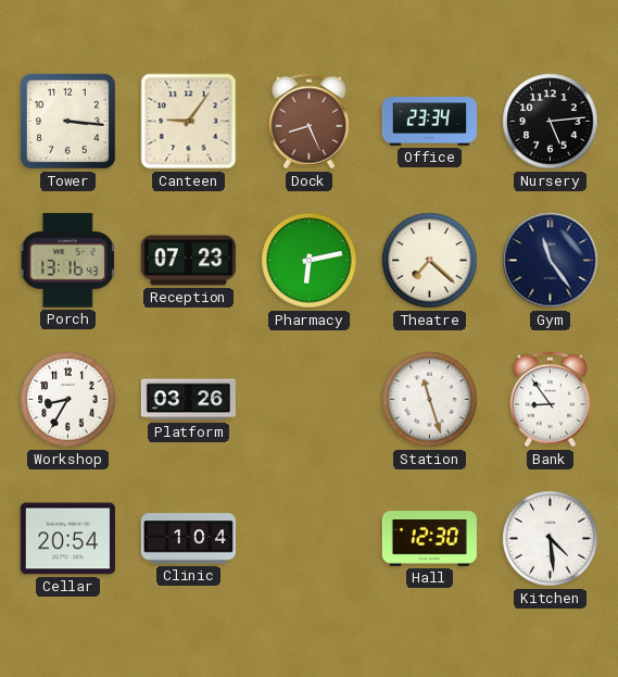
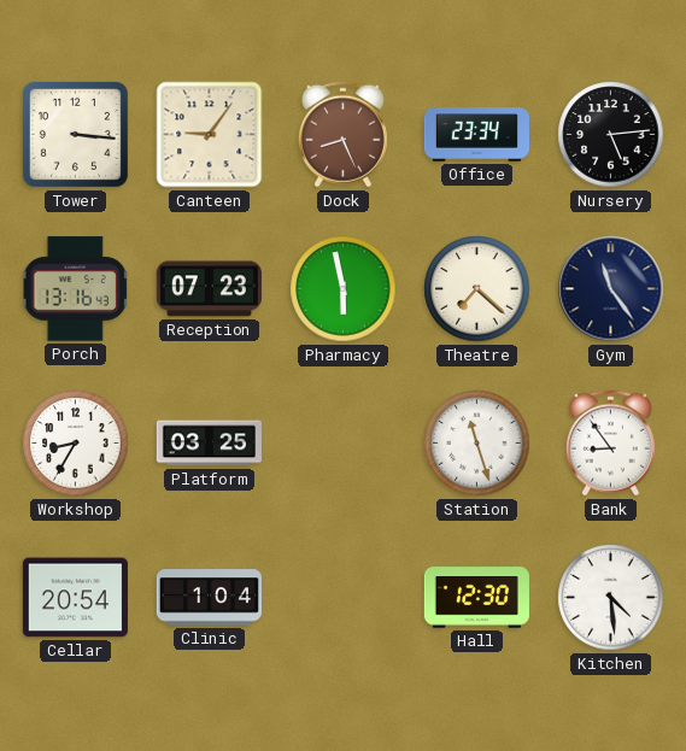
Pharmacy: 6:13 -> 5:58 (344, 289)
Platform: 03:26 -> 03:25 (209, 444)
